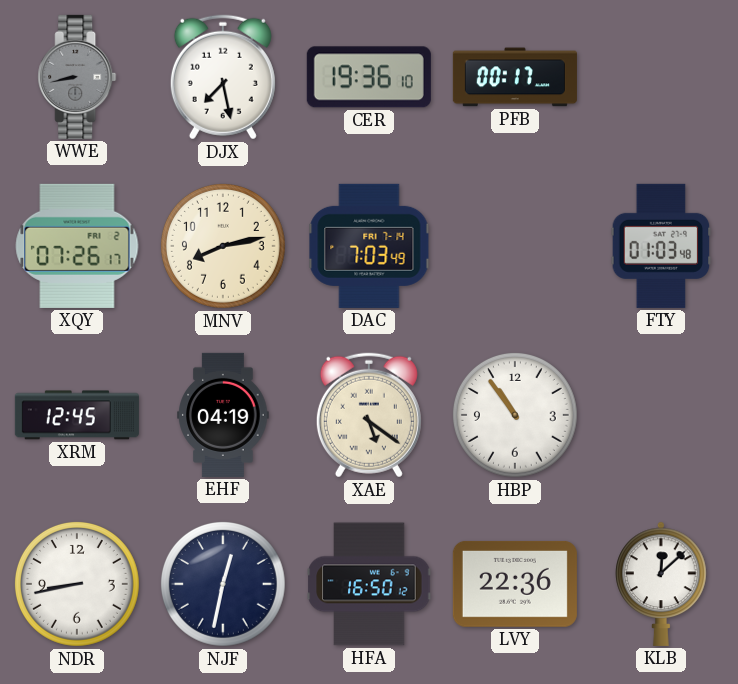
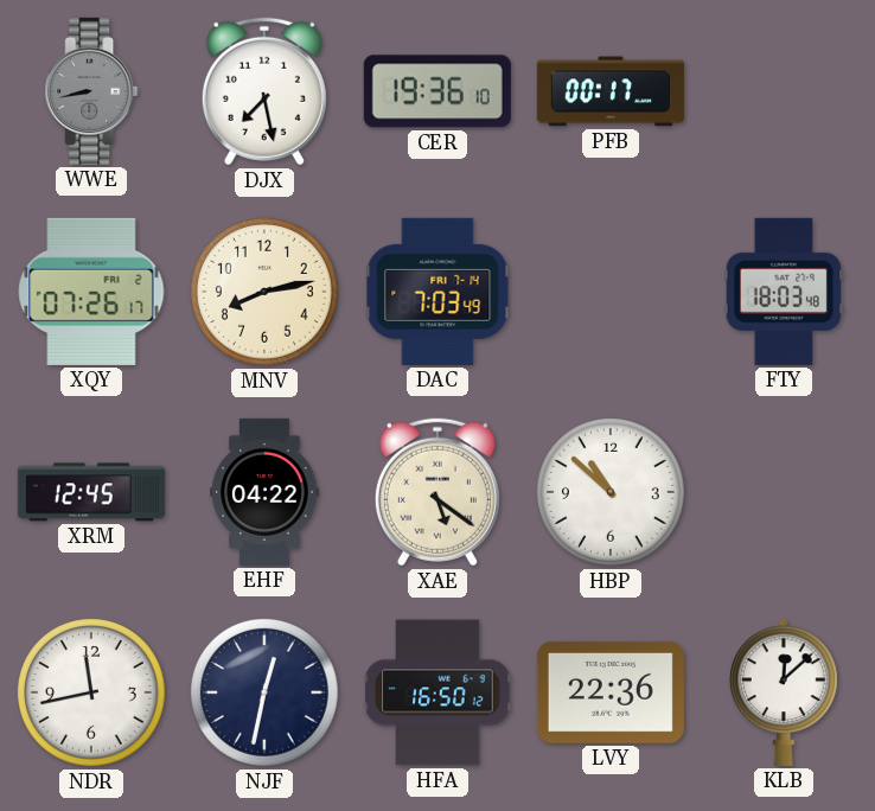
FTY: 01:03 -> 18:03 (784, 292)
EHF: 04:19 -> 04:22 (264, 492)
HBP: 10:54 -> 10:52 (611, 492)
NDR: 8:43 -> 11:43 (91, 692)
